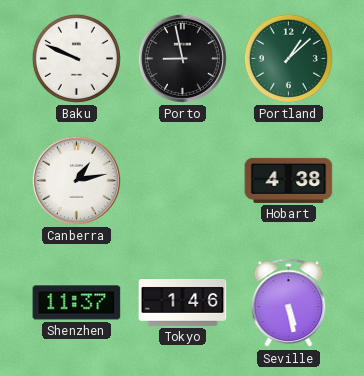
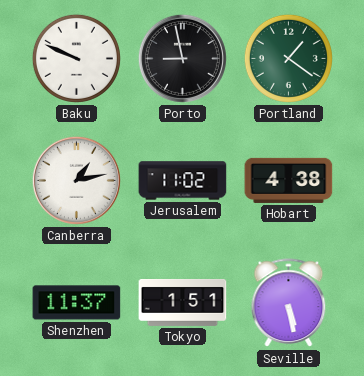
Portland: 1:08 -> 1:21 (288, 58)
Jerusalem: none -> 11:02 (183, 181)
Tokyo: 1:46 -> 1:51 (183, 303)
